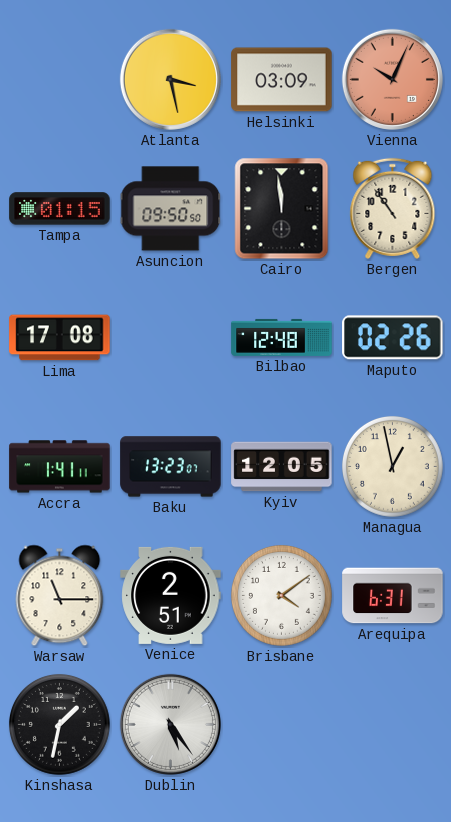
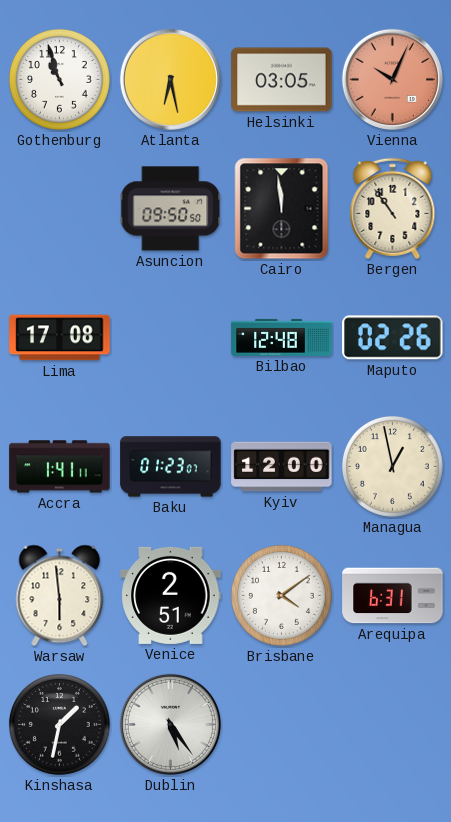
Gothenburg: none -> 10:57 (59, 79)
Atlanta: 3:28 -> 6:28 (170, 79)
Helsinki: 03:09 -> 03:05 (282, 80)
Tampa: 01:15 -> none (60, 209)
Baku: 13:23 -> 01:23 (171, 467)
Kyiv: 12:05 -> 12:00 (282, 467)
Warsaw: 11:15 -> 5:59 (60, 596)
